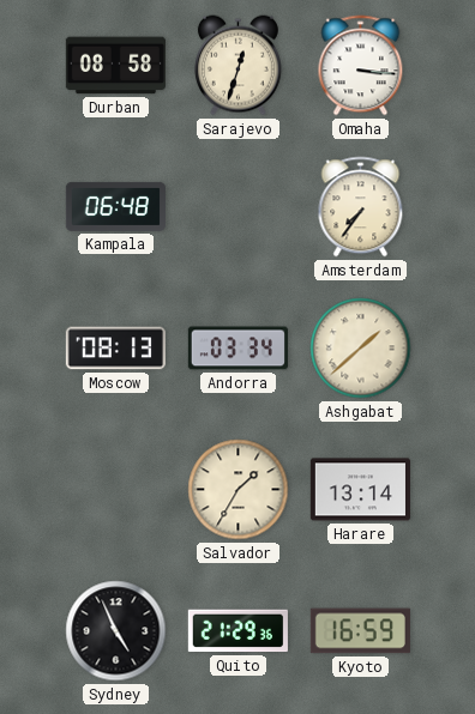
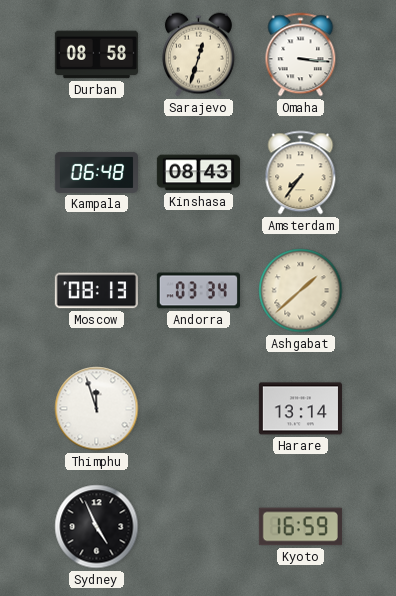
Kinshasa: none -> 08:43 (198, 173)
Thimphu: none -> 11:57 (97, 409)
Salvador: 1:35 -> none (239, 490)
Quito: 21:29 -> none (237, 631)
